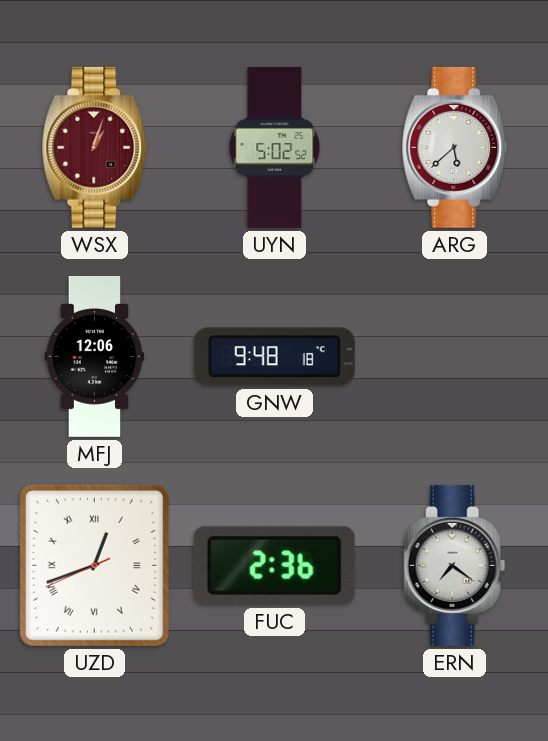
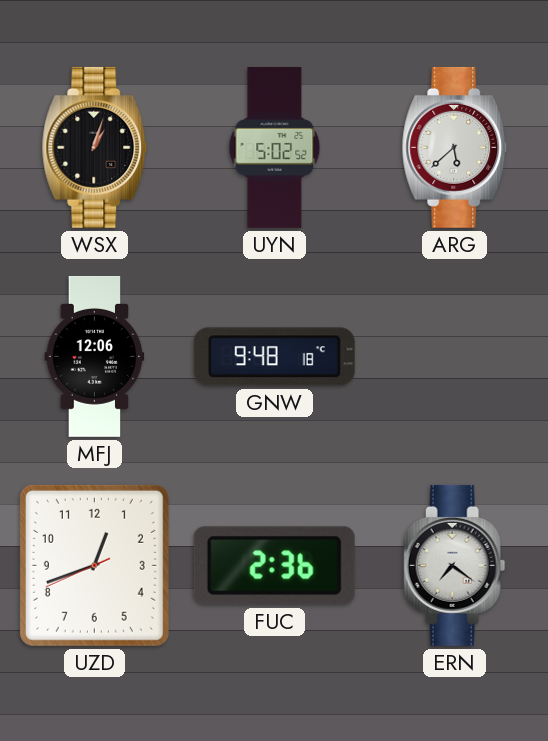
WSX dial: burgundy -> black (95, 147)
UZD numerals: Roman -> Arabic (94, 565)
